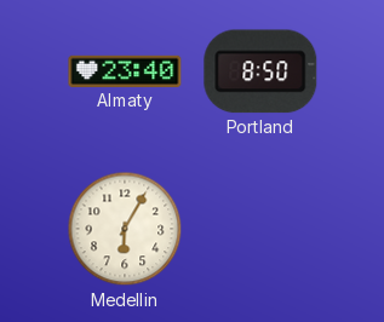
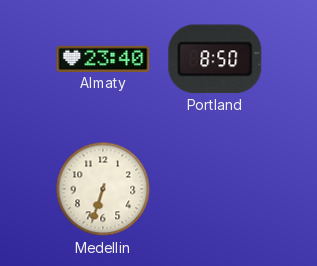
Medellin: 6:05 -> 6:33 (103, 189)
